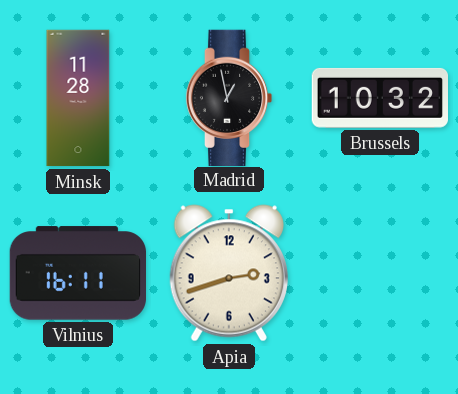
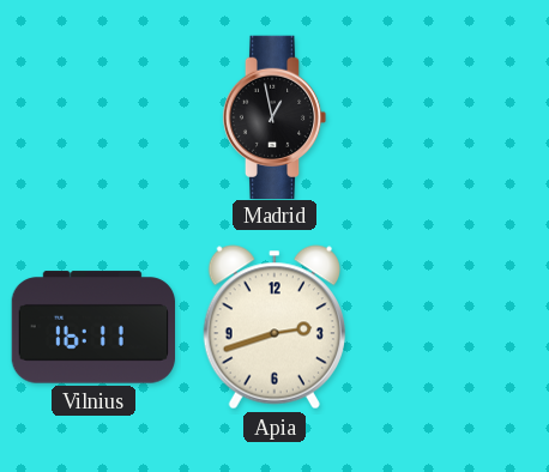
Minsk: 11:28 -> none (78, 98)
Brussels: 10:32 -> none (379, 98)
